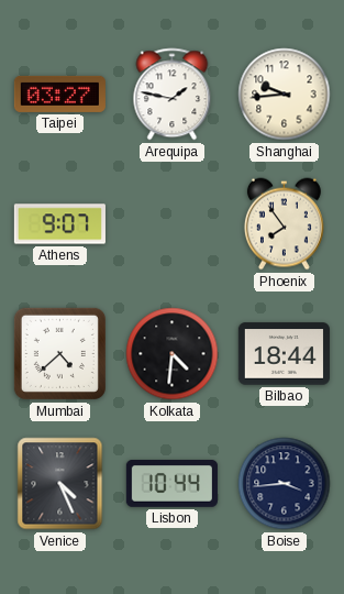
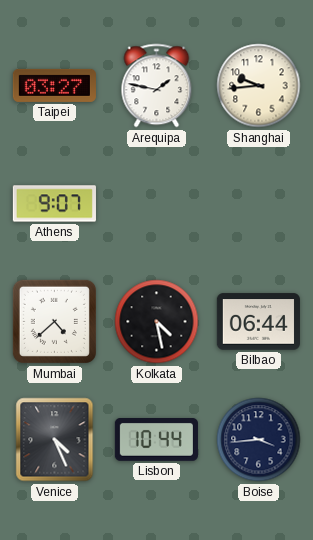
Phoenix: 7:54 -> none (284, 224)
Kolkata: 4:31 -> 4:28 (157, 322)
Bilbao: 18:44 -> 06:44 (258, 322)
